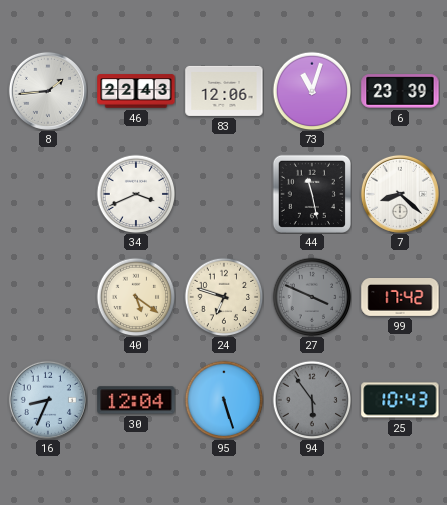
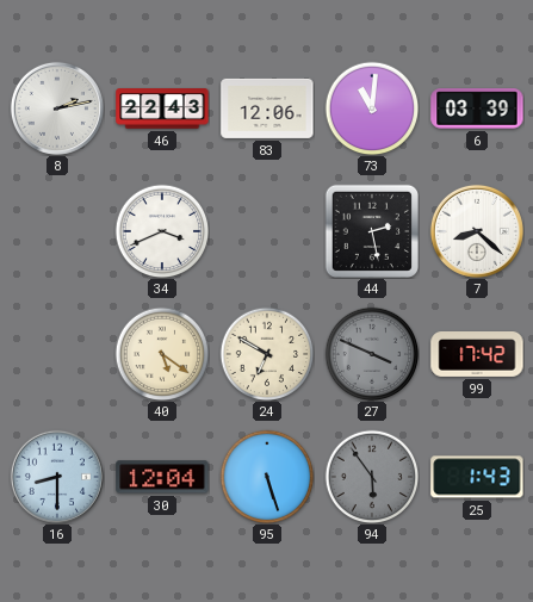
8: 1:44 -> 2:13 (57, 108)
73: 11:03 -> 11:01 (372, 108)
6: 23:39 -> 03:39 (477, 108)
44: 11:28 -> 2:28 (372, 231)
24: 6:48 -> 6:50 (267, 354)
16: 8:34 -> 8:30 (57, 477)
25: 10:43 -> 1:43 (477, 477)
